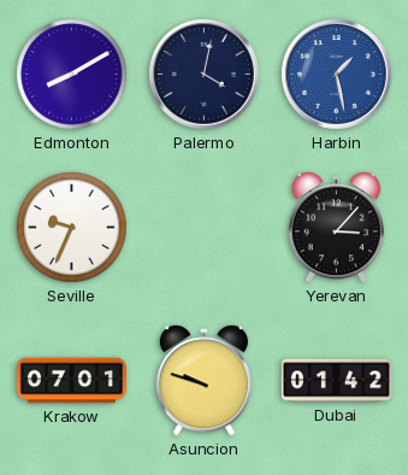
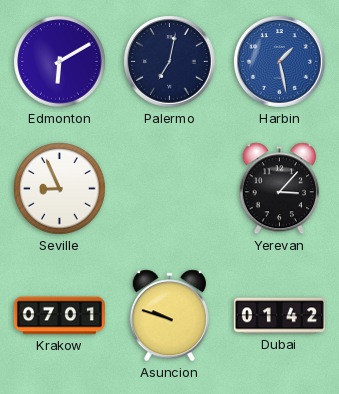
Edmonton: 8:10 -> 6:10 (60, 62)
Palermo: 4:02 -> 7:02 (170, 62)
Seville: 9:34 -> 8:56 (60, 189)
